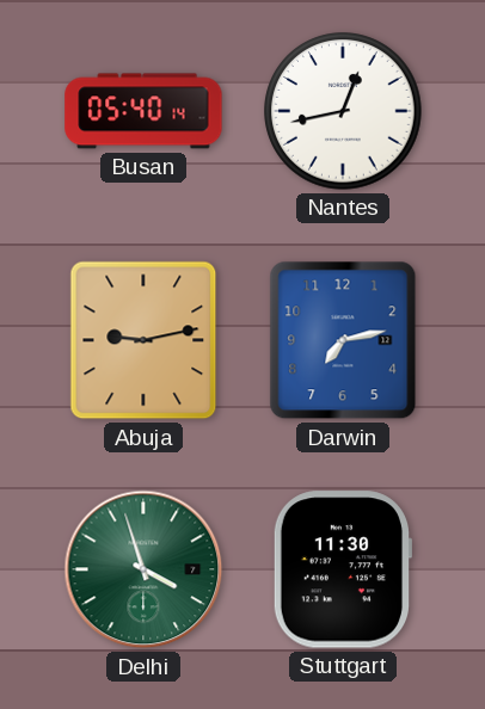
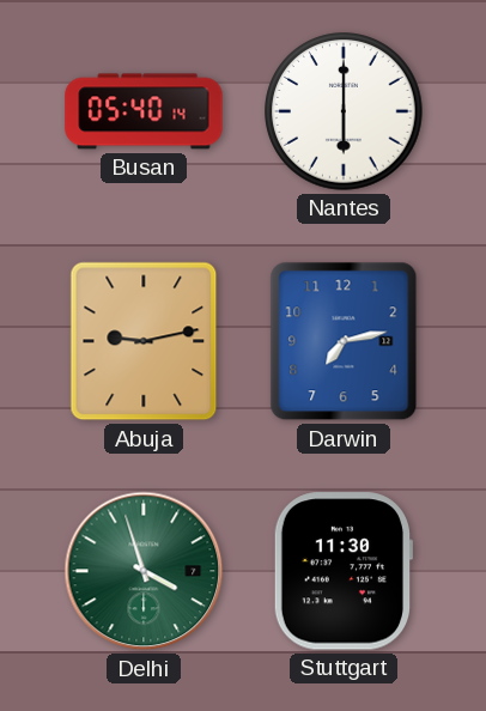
Nantes: 12:43 -> 6:00 (344, 111)
